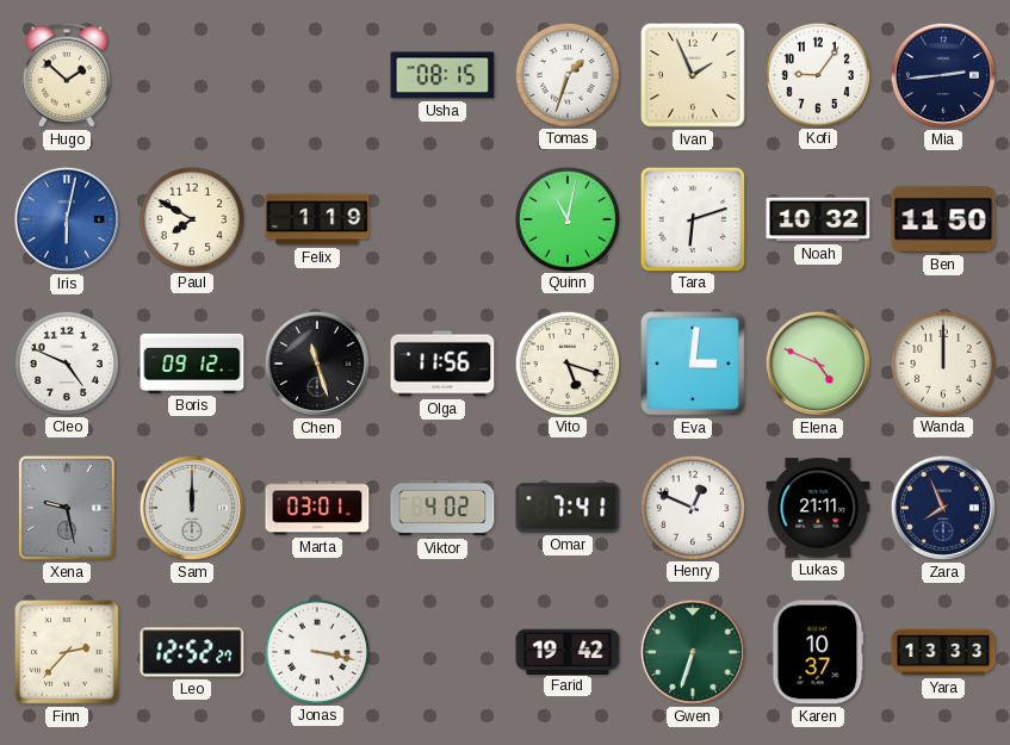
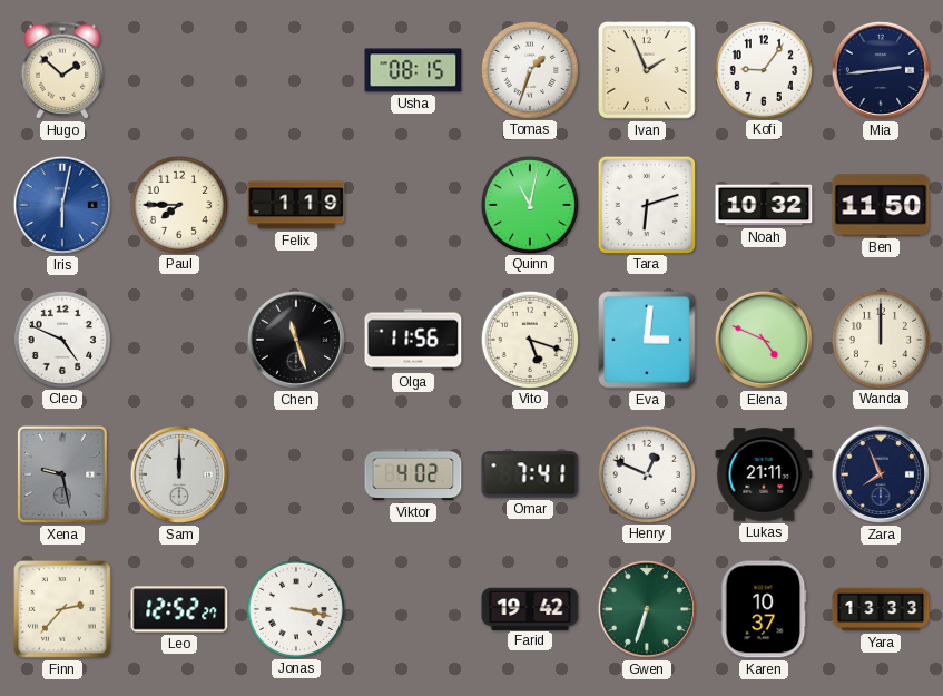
Paul: 7:50 -> 7:45 (178, 204)
Boris: 09:12 -> none (192, 364)
Marta: 03:01 -> none (317, 508)
